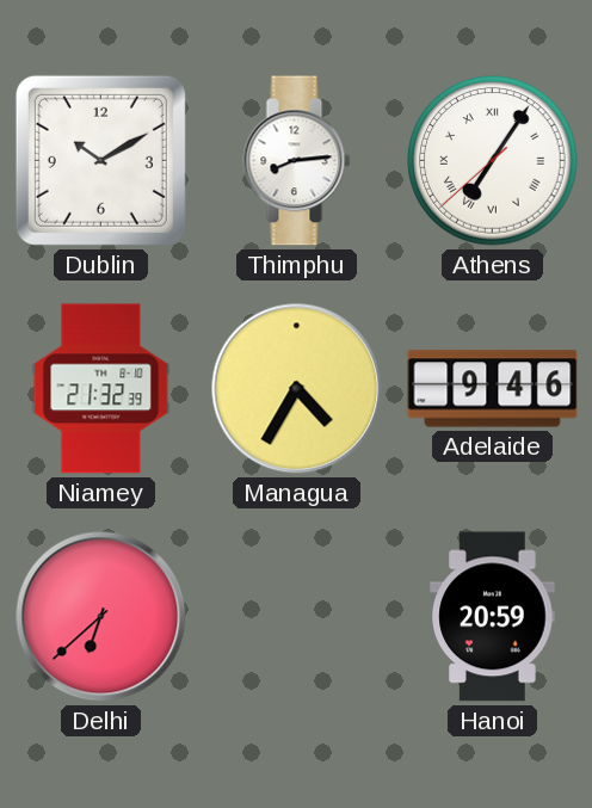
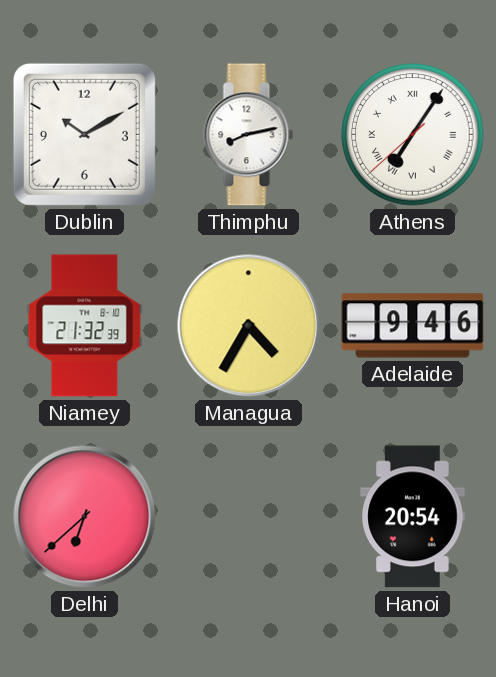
Thimphu: 8:14 -> 8:13 (249, 135)
Hanoi: 20:59 -> 20:54 (413, 517)
